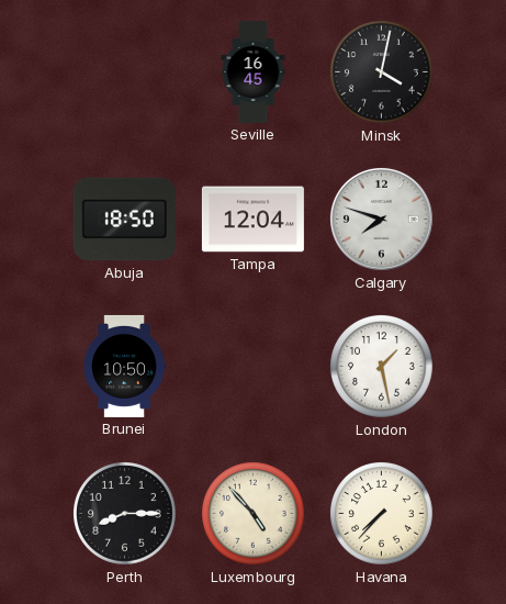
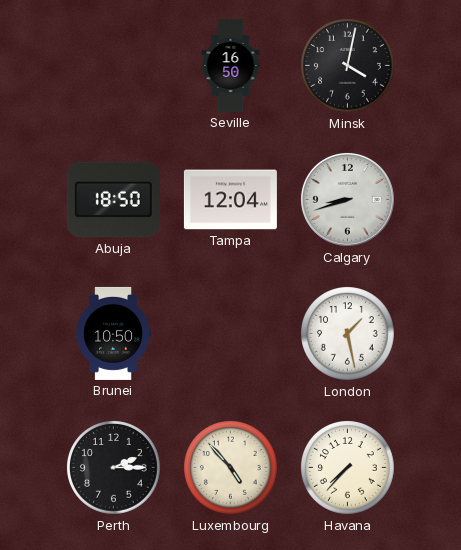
Seville: 16:45 -> 16:50 (231, 65)
Calgary: 7:48 -> 8:42 (347, 199)
Perth: 8:15 -> 2:15 (114, 468)
